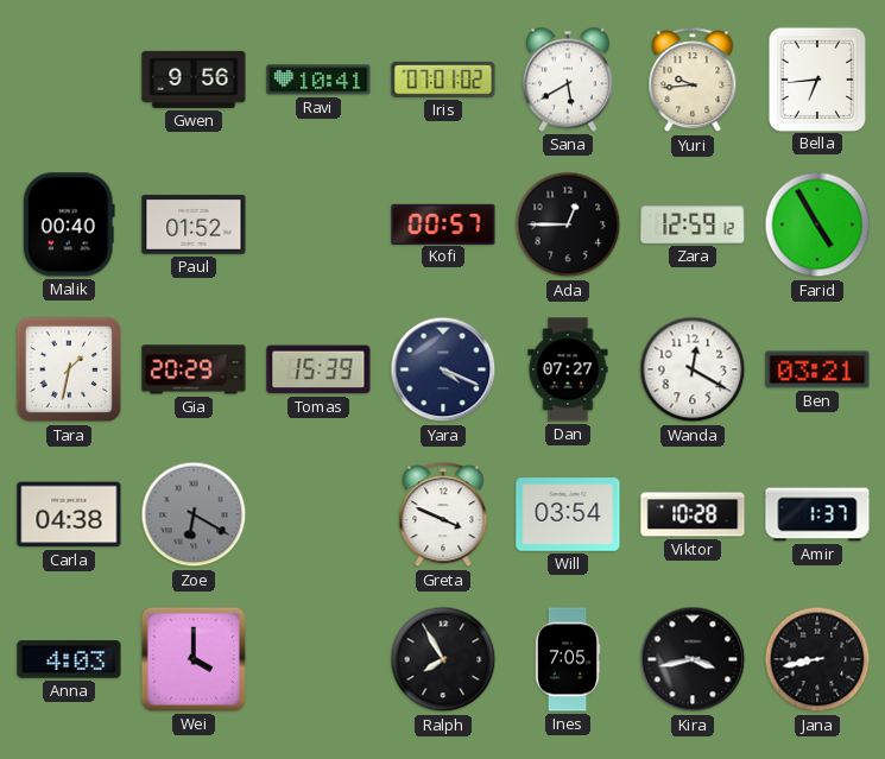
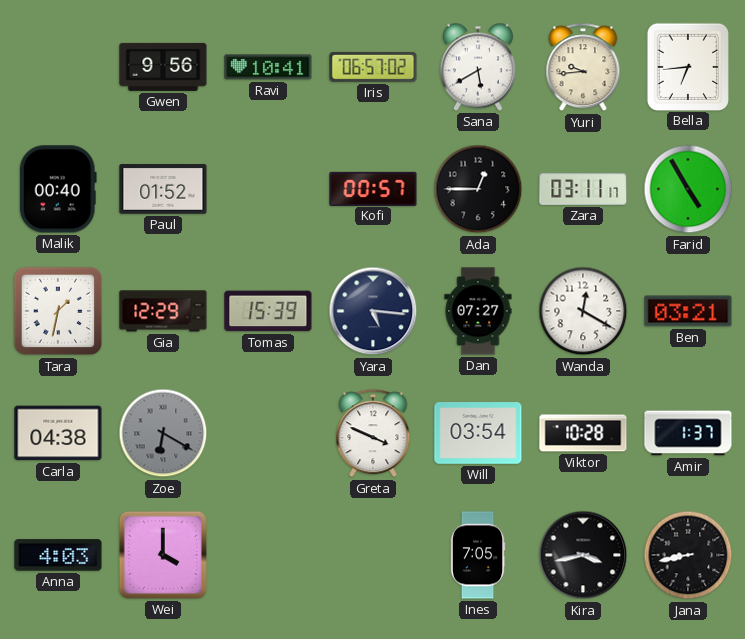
Iris: 07:01 -> 06:57 (373, 67)
Zara: 12:59 -> 03:11 (583, 189)
Gia: 20:29 -> 12:29 (163, 311)
Yara: 4:19 -> 5:16 (373, 311)
Ralph: 7:55 -> none (443, 659)
